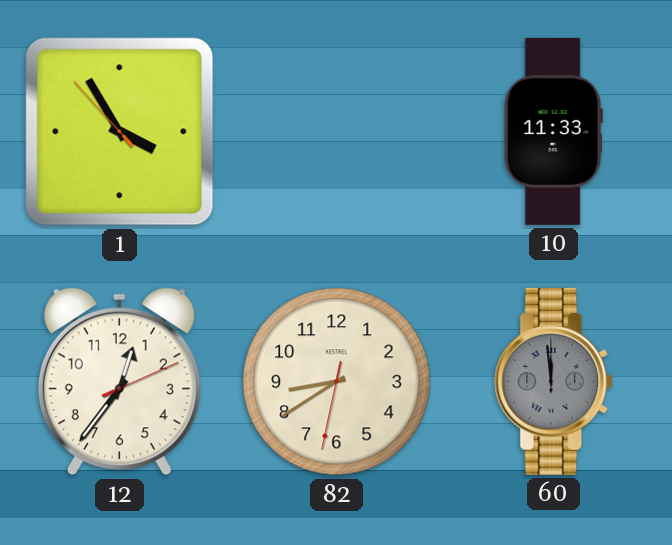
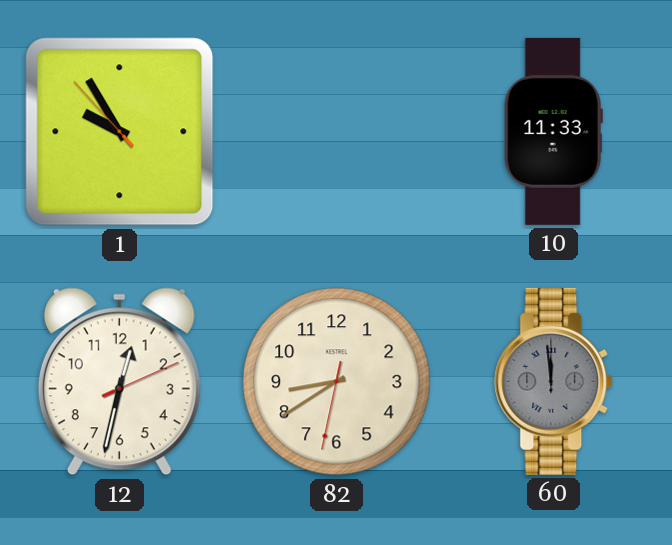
1: 3:54 -> 9:54 (120, 132)
12: 12:36 -> 12:32 (119, 382)
